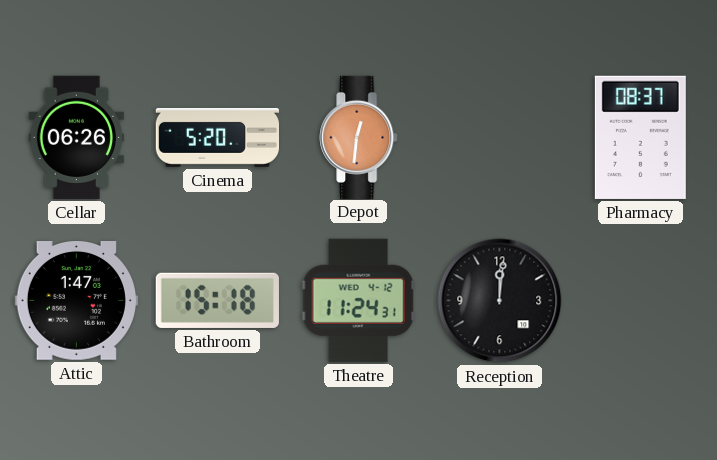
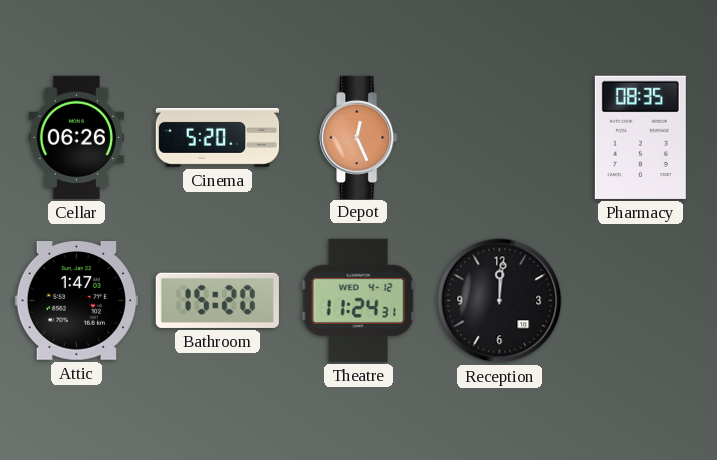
Depot: 12:31 -> 12:26 (359, 137)
Pharmacy: 08:37 -> 08:35 (640, 137)
Bathroom: 15:18 -> 15:20 (217, 300)
